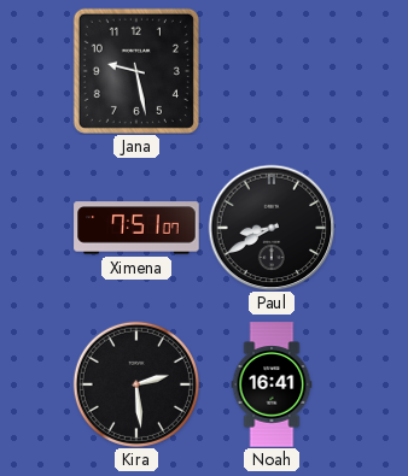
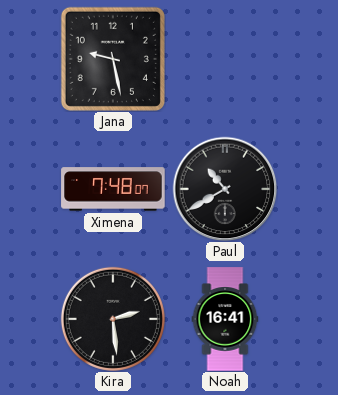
Ximena: 7:51 -> 7:48 (113, 189)
Paul: 8:40 -> 10:40 (225, 189)
